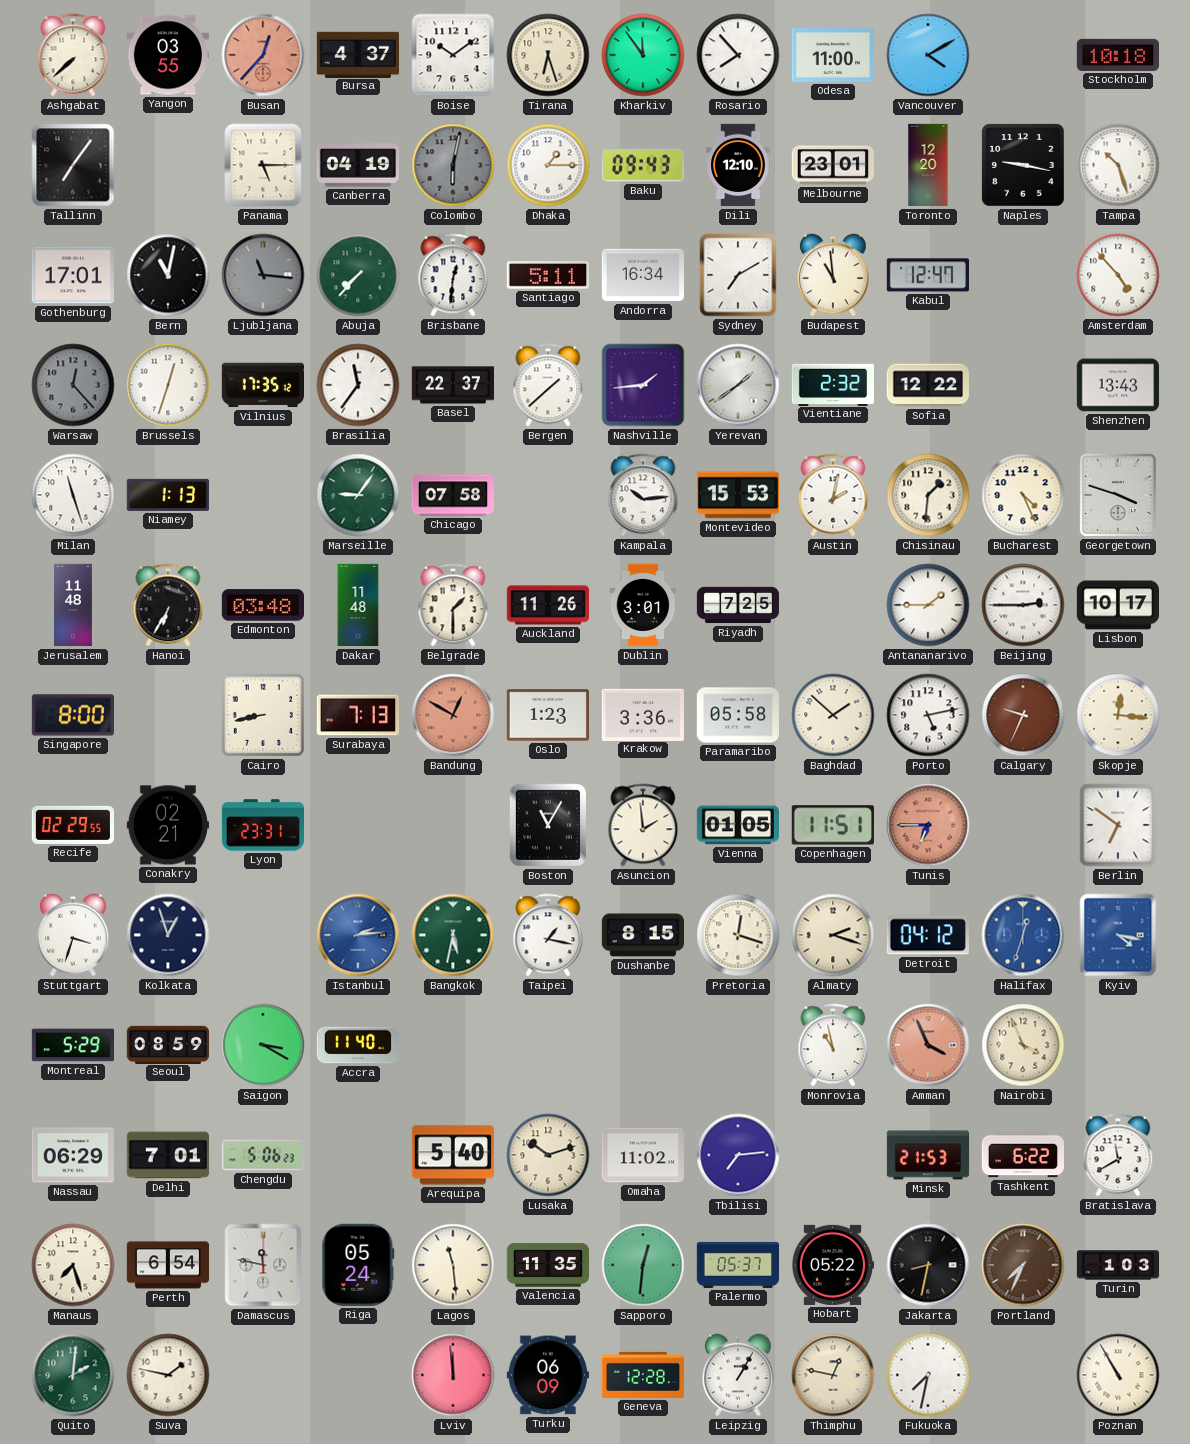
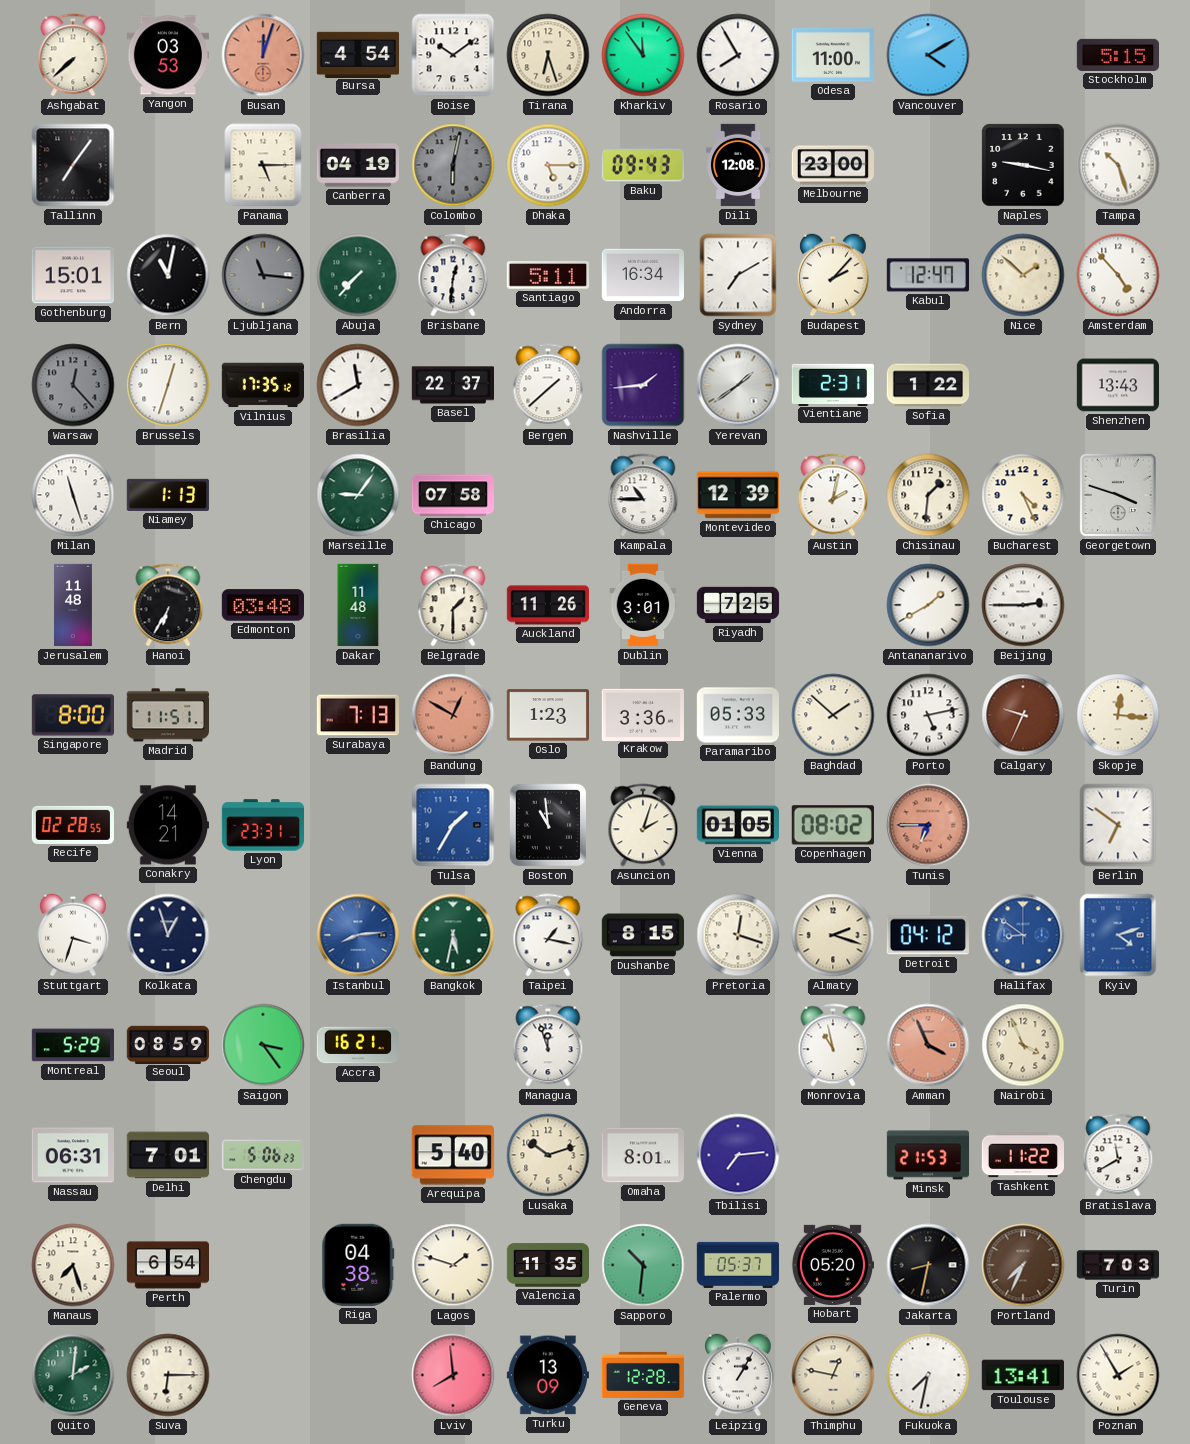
Yangon: 03:55 -> 03:53 (167, 55)
Busan: 12:37 -> 12:03 (263, 55)
Bursa: 4:37 -> 4:54 (357, 54)
Rosario: 7:53 -> 7:55 (738, 55)
Stockholm: 10:18 -> 5:15 (1117, 55)
Dhaka: 1:15 -> 5:15 (548, 165)
Dili: 12:10 -> 12:08 (738, 165)
Melbourne: 23:01 -> 23:00 (832, 165)
Toronto: 12:20 -> none (928, 165)
Gothenburg: 17:01 -> 15:01 (72, 275)
Budapest: 10:59 -> 2:07 (833, 275)
Nice: none -> 1:52 (1023, 275)
Brasilia: 11:36 -> 11:40 (358, 385)
Vientiane: 2:32 -> 2:31 (832, 384)
Sofia: 12:22 -> 1:22 (927, 385)
Kampala: 10:14 -> 10:45 (643, 495)
Montevideo: 15:53 -> 12:39 (737, 495)
Antananarivo: 1:45 -> 1:40 (928, 605)
Lisbon: 10:17 -> none (1118, 605)
Madrid: none -> 11:51 (167, 715)
Cairo: 8:43 -> none (263, 715)
Paramaribo: 05:58 -> 05:33 (737, 715)
Recife: 02:29 -> 02:28 (72, 825)
Conakry: 02:21 -> 14:21 (167, 825)
Tulsa: none -> 1:35 (453, 825)
Boston: 11:05 -> 10:59 (548, 825)
Asuncion: 1:59 -> 2:03 (643, 825)
Copenhagen: 11:51 -> 08:02 (833, 825)
Istanbul: 2:14 -> 8:14 (358, 935)
Halifax: 12:33 -> 8:51 (1023, 935)
Kyiv: 4:17 -> 4:12 (1118, 935)
Saigon: 3:20 -> 3:24 (263, 1045)
Accra: 11:40 -> 16:21 (357, 1045)
Managua: none -> 11:57 (548, 1045)
Nassau: 06:29 -> 06:31 (72, 1155)
Omaha: 11:02 -> 8:01 (642, 1155)
Tashkent: 6:22 -> 11:22 (1022, 1155)
Damascus: 11:47 -> none (263, 1265)
Riga: 05:24 -> 04:38 (358, 1265)
Lagos: 11:29 -> 1:48 (453, 1265)
Sapporo: 12:31 -> 10:31 (643, 1265)
Hobart: 05:22 -> 05:20 (832, 1265)
Turin: 1:03 -> 7:03 (1118, 1265)
Suva: 1:47 -> 6:15 (168, 1375)
Lviv: 11:59 -> 7:59 (453, 1375)
Turku: 06:09 -> 13:09 (548, 1375)
Toulouse: none -> 13:41 (1023, 1375)
Poznan: 10:55 -> 1:55 (1118, 1375)
